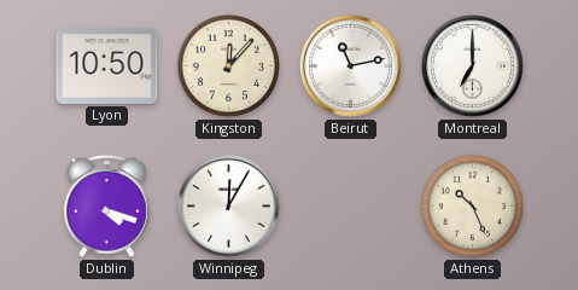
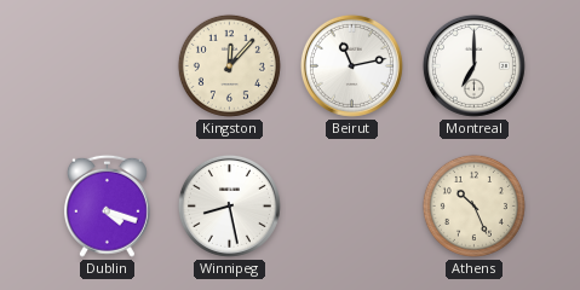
Lyon: 10:50 -> none (107, 65)
Winnipeg: 12:05 -> 8:28 (229, 205)
